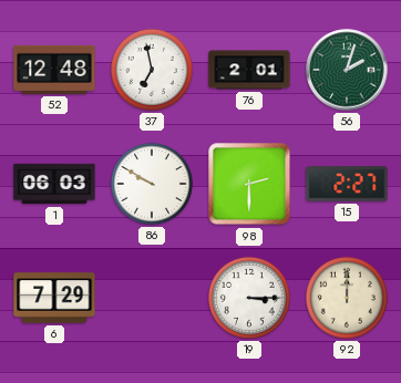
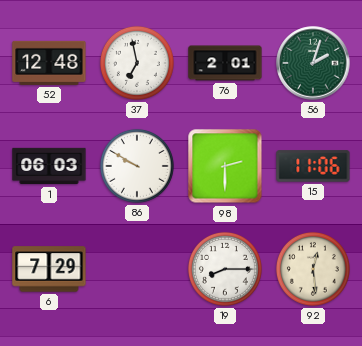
15: 2:27 -> 11:06 (313, 166)
19: 3:15 -> 8:15 (225, 269)
92: 12:00 -> 12:29 (313, 269)
